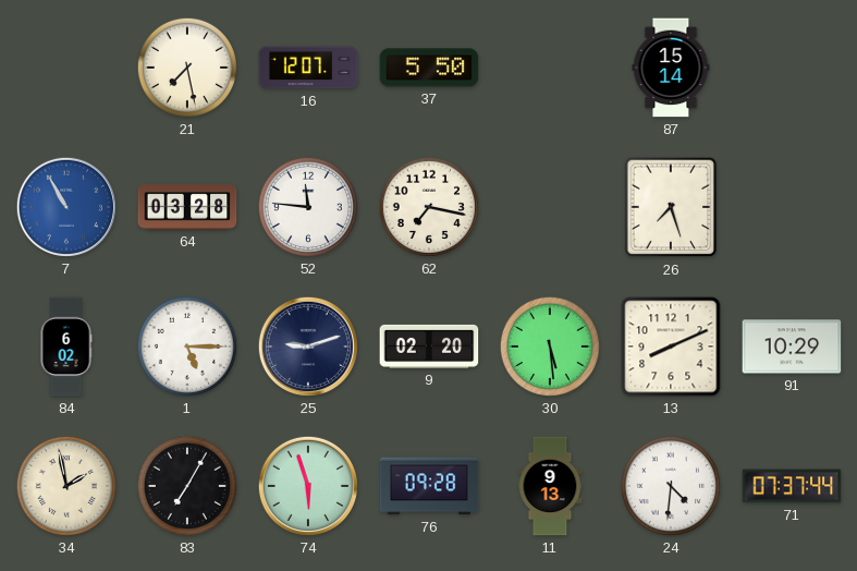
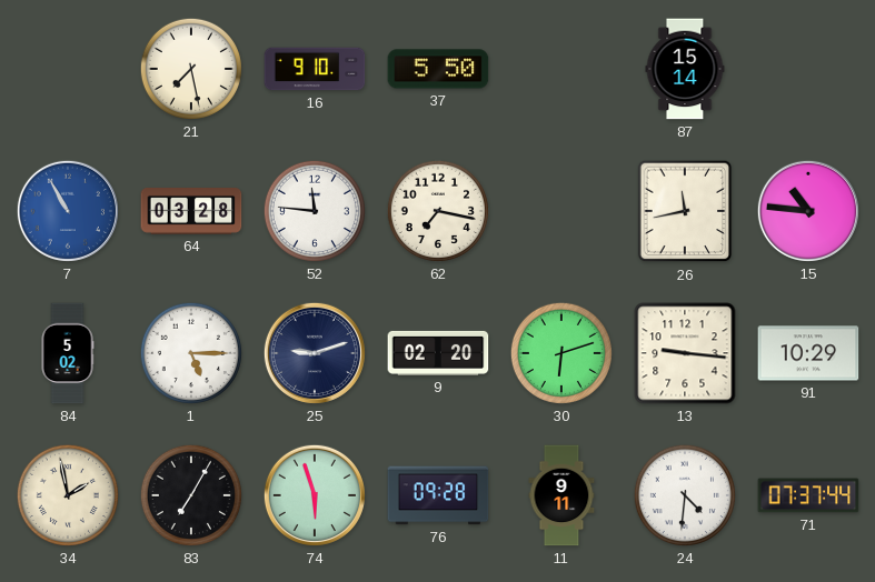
16: 12:07 -> 9:10 (315, 69)
26: 7:27 -> 11:43 (685, 211)
15: none -> 10:46 (808, 211)
84: 6:02 -> 5:02 (68, 353)
30: 5:29 -> 6:12 (561, 353)
13: 8:11 -> 9:16 (685, 353)
11: 9:13 -> 9:11 (561, 495)
